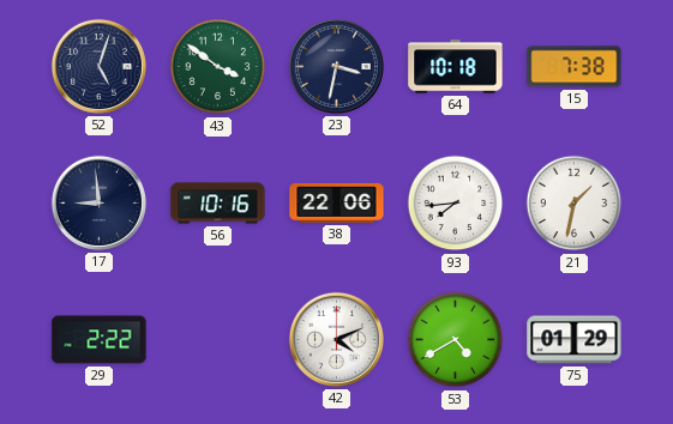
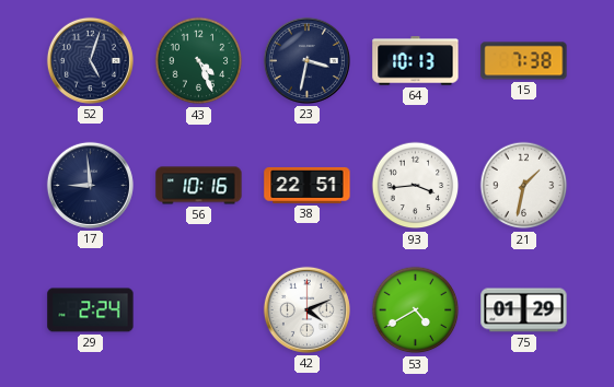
43: 3:51 -> 4:26 (199, 61)
64: 10:18 -> 10:13 (416, 61)
38: 22:06 -> 22:51 (308, 186)
93: 7:44 -> 3:44 (416, 186)
29: 2:22 -> 2:24 (91, 310)
